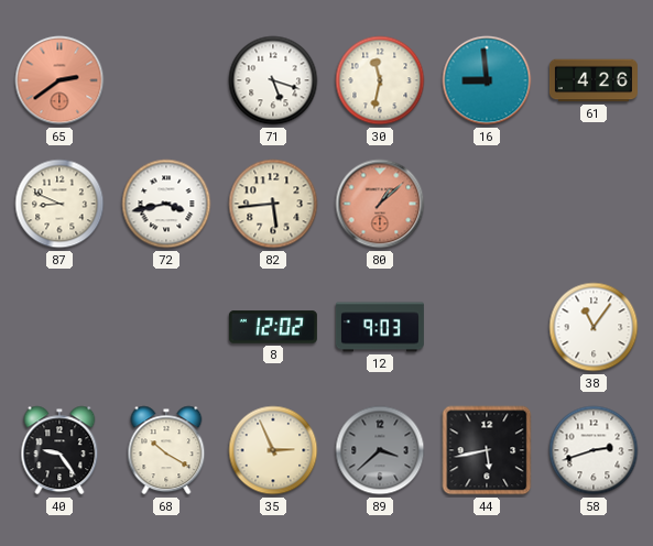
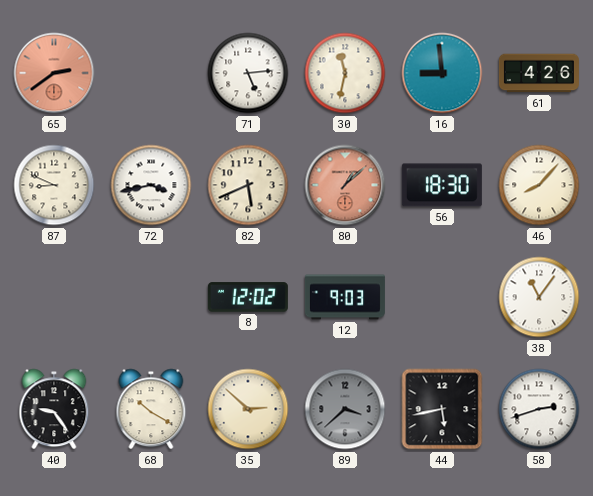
71: 5:18 -> 5:14 (248, 73)
82: 5:44 -> 5:41 (248, 185)
56: none -> 18:30 (442, 185)
46: none -> 8:07 (539, 185)
35: 2:56 -> 2:52 (248, 409)
